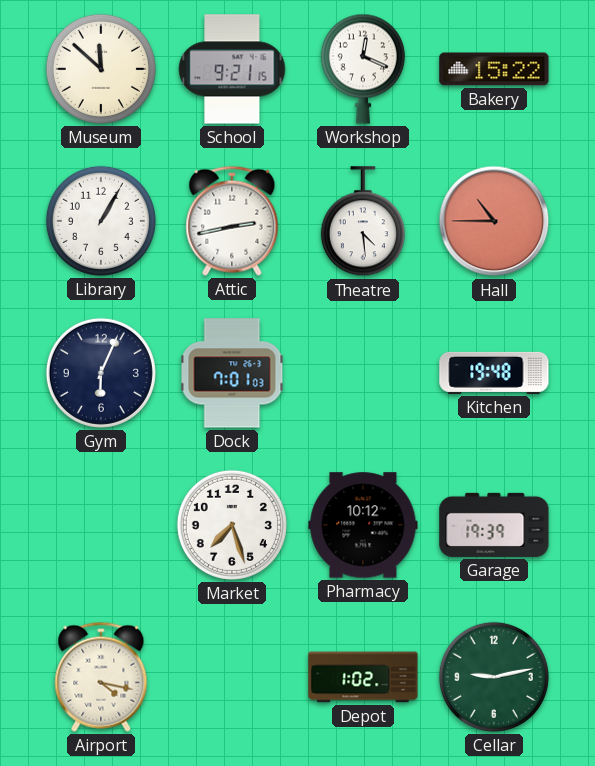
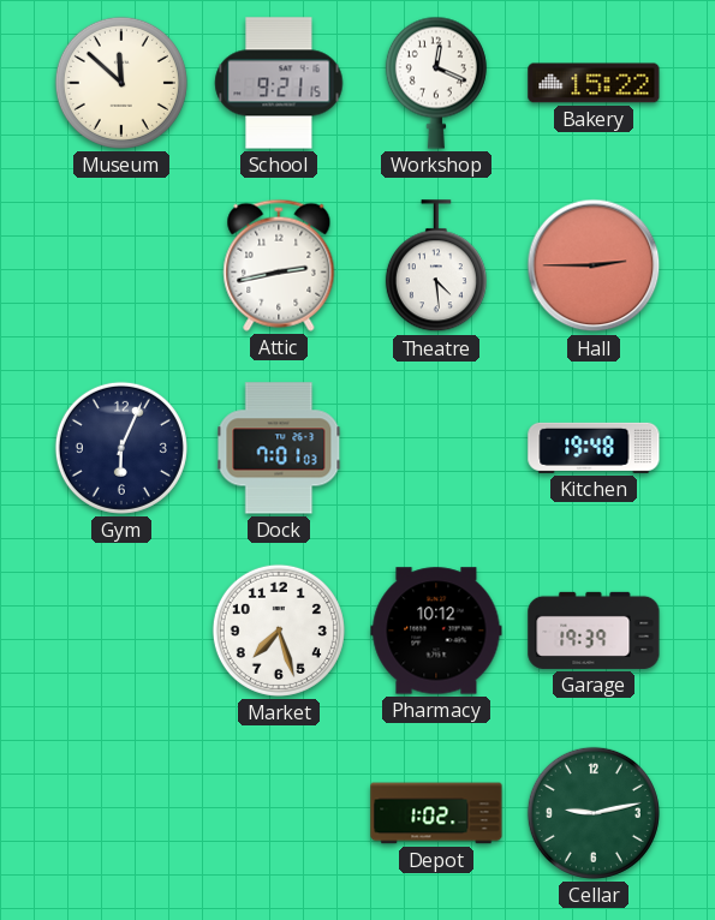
Library: 1:05 -> none (101, 221)
Hall: 10:45 -> 2:45 (594, 265)
Airport: 4:17 -> none (101, 677)
